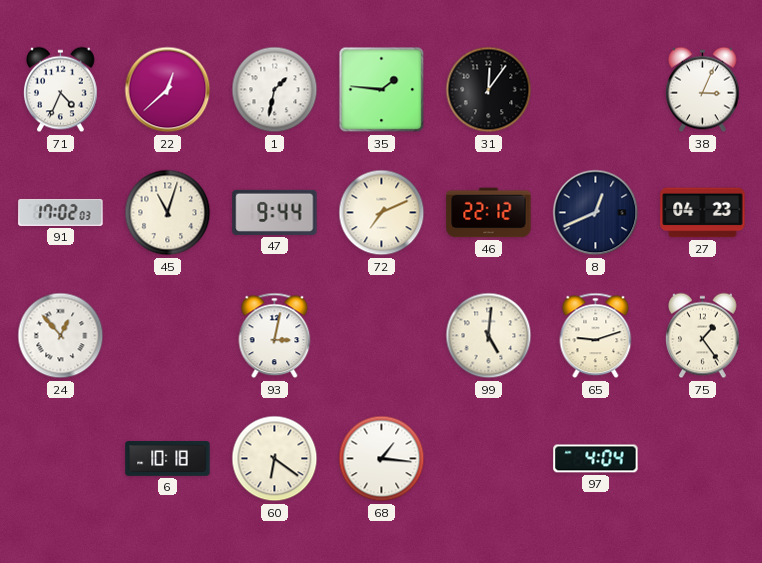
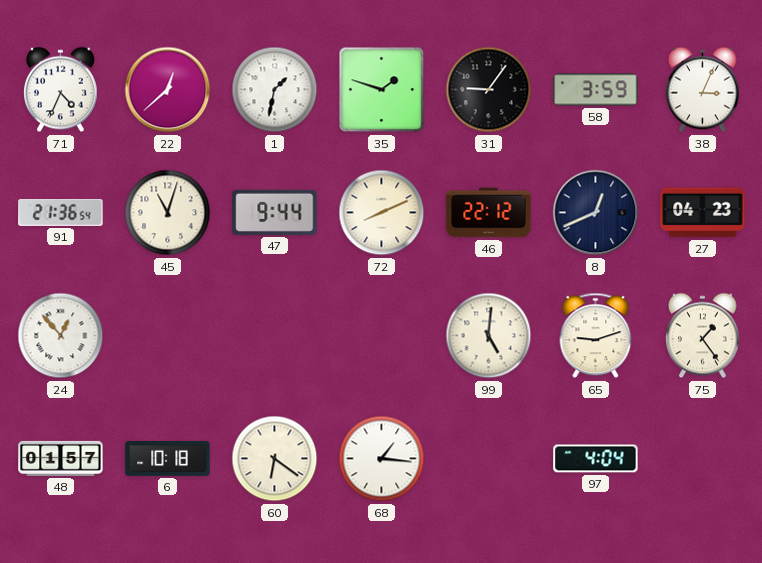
35: 1:46 -> 1:48 (382, 90)
31: 12:06 -> 9:06 (489, 90)
58: none -> 3:59 (596, 90)
91: 17:02 -> 21:36 (61, 212)
72: 7:11 -> 8:11 (382, 213)
93: 3:02 -> none (275, 336)
48: none -> 01:57 (61, 458)
